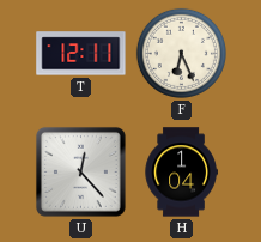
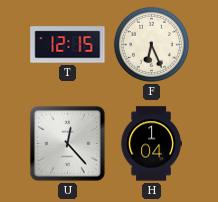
T: 12:11 -> 12:15 (68, 45)
